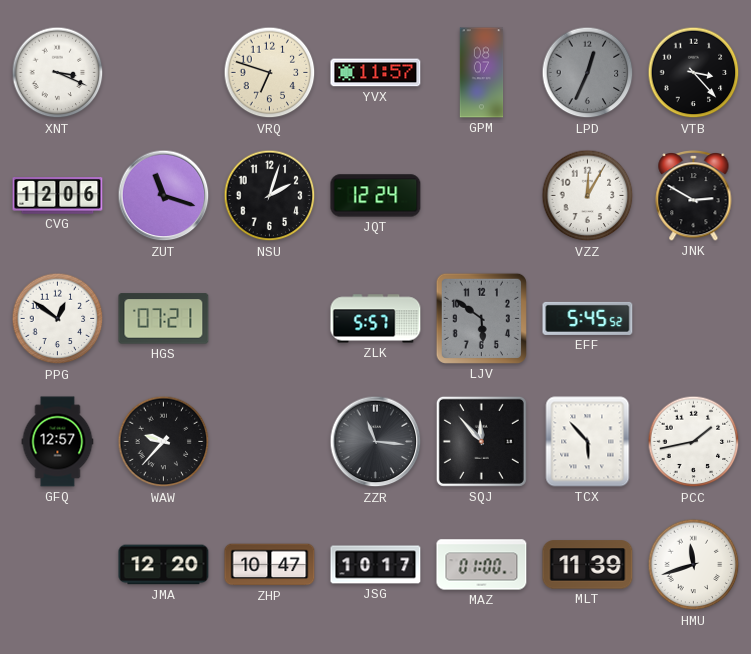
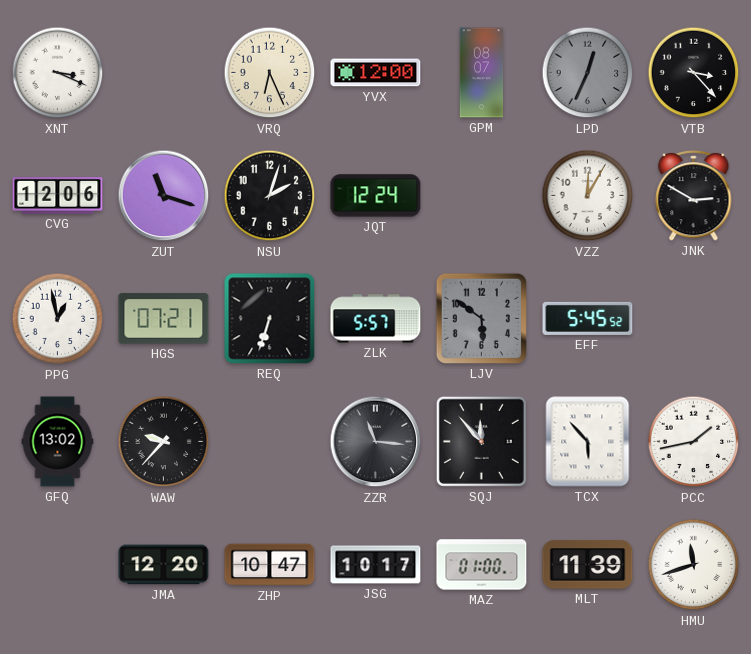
VRQ: 6:48 -> 6:26 (270, 73)
YVX: 11:57 -> 12:00 (376, 73)
PPG: 12:51 -> 12:58 (58, 319)
REQ: none -> 6:33 (270, 319)
GFQ: 12:57 -> 13:02 (58, 442)
